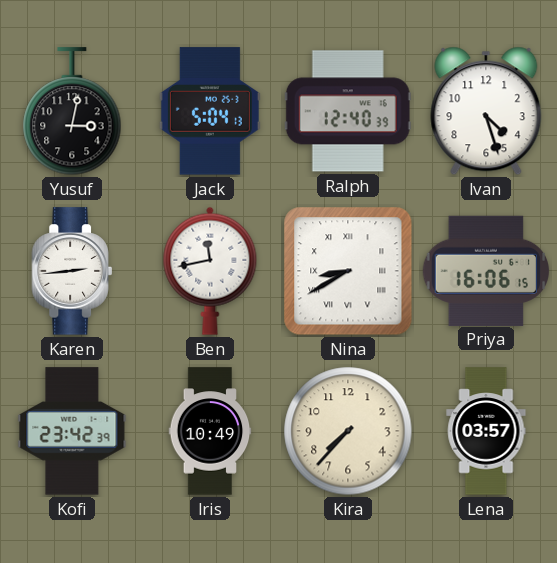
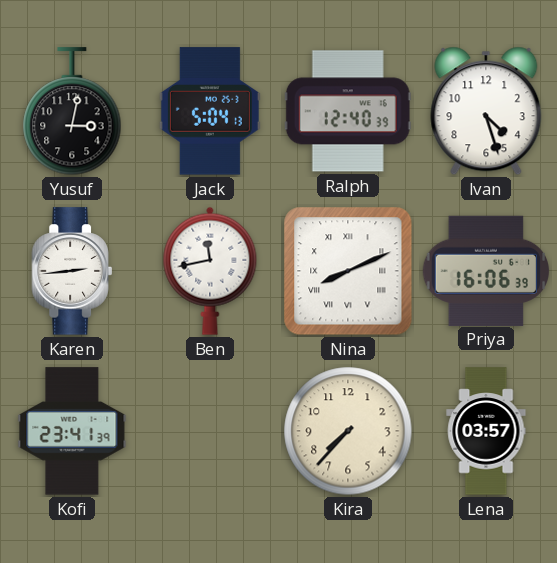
Nina: 8:40 -> 8:11 (348, 271)
Priya: 16:06:15 -> 16:06:39 (485, 270)
Kofi: 23:42 -> 23:41 (72, 431)
Iris: 10:49 -> none (210, 431)
